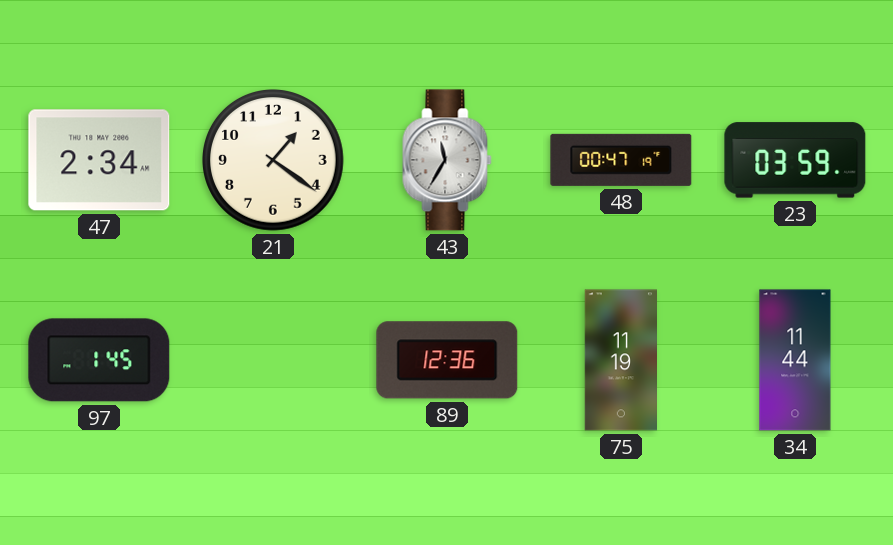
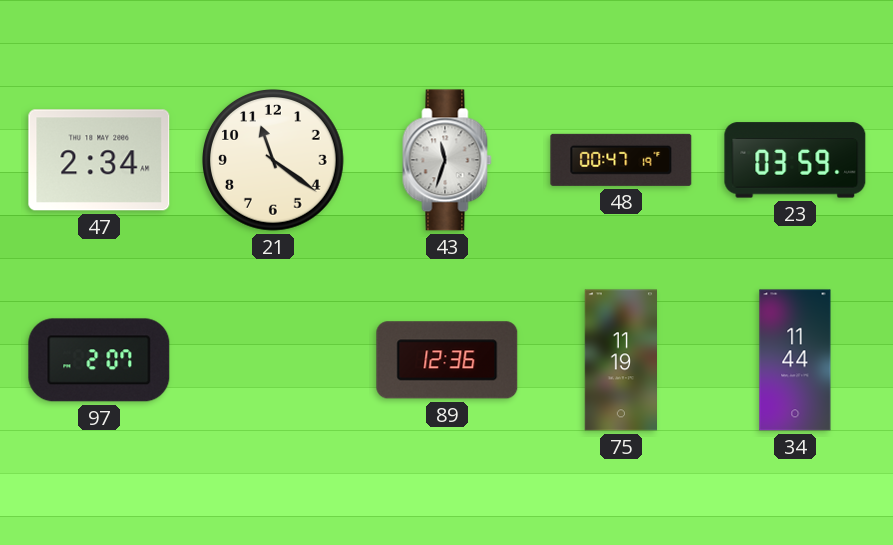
21: 1:21 -> 11:21 (274, 161)
43: 11:35 -> 11:33 (447, 160)
97: 1:45 -> 2:07 (99, 360)
